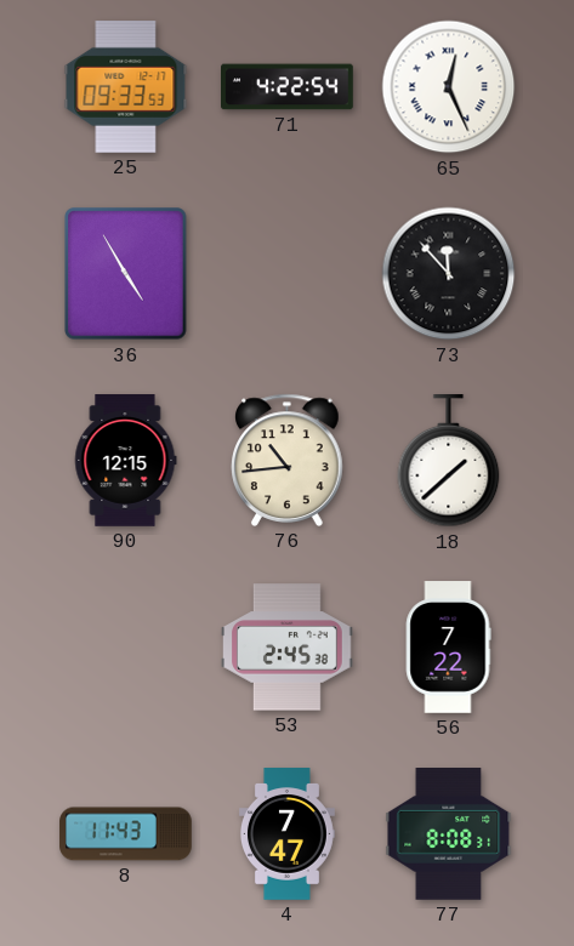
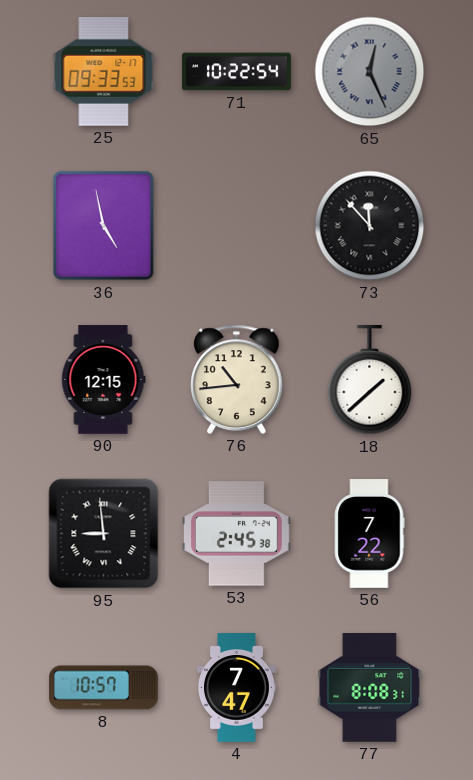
71: 4:22 -> 10:22 (237, 72)
65 dial: white -> grey (370, 72)
36: 4:55 -> 4:58 (104, 226)
95: none -> 8:59 (104, 534)
8: 11:43 -> 10:57 (104, 688)
